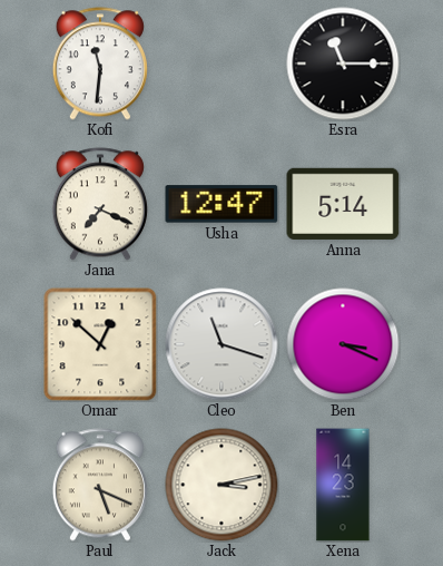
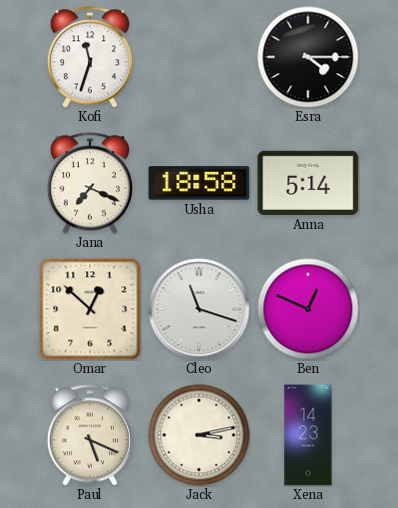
Kofi: 11:31 -> 11:33 (90, 57)
Esra: 11:15 -> 4:15 (308, 57)
Usha: 12:47 -> 18:58 (199, 183)
Ben: 3:19 -> 12:49 (308, 309)
